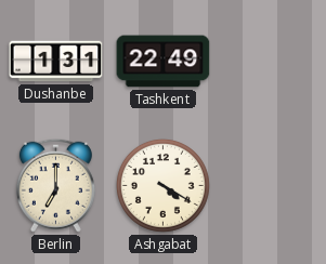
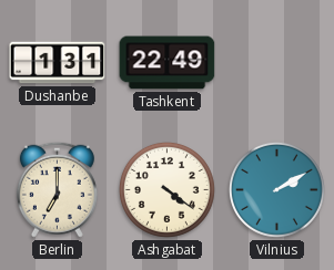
Ashgabat: 4:20 -> 4:21 (166, 189)
Vilnius: none -> 2:10 (276, 189)
